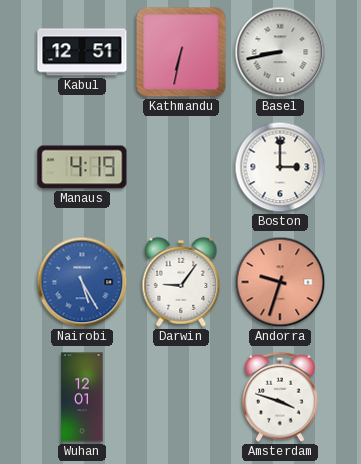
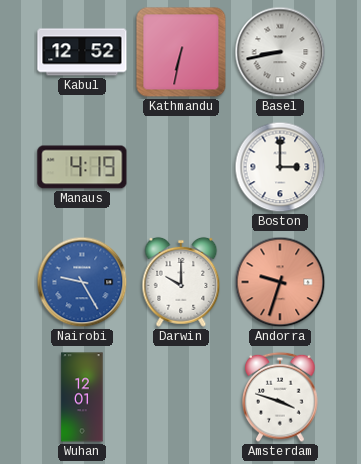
Kabul: 12:51 -> 12:52 (82, 52)
Nairobi: 5:25 -> 9:25 (82, 282)
Darwin: 9:06 -> 10:00 (181, 282)
